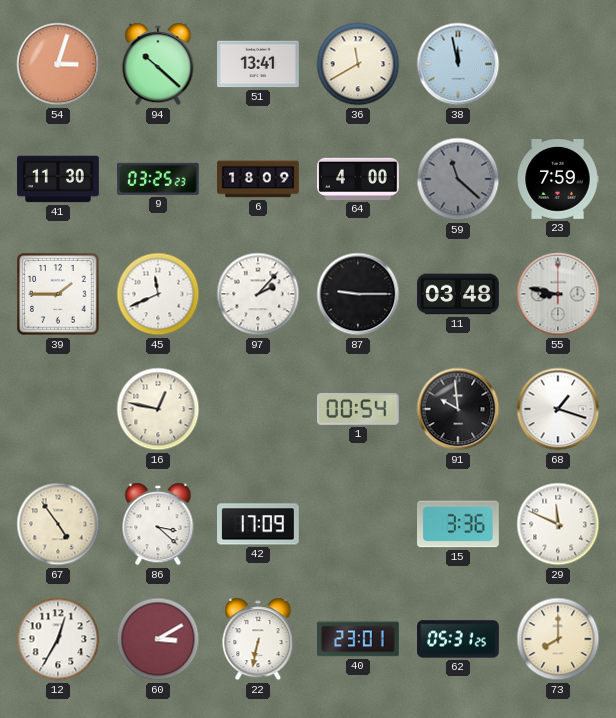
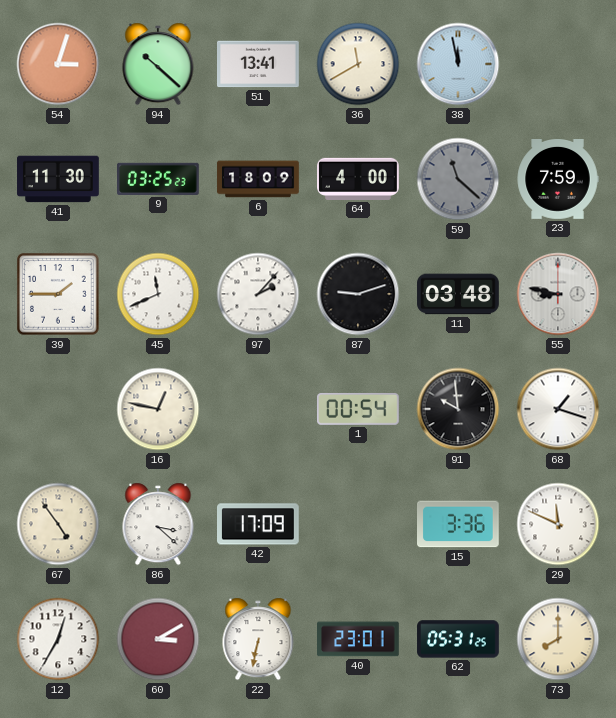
87: 9:15 -> 9:12 (358, 294)
